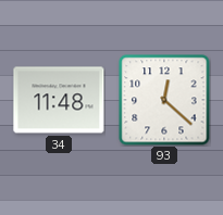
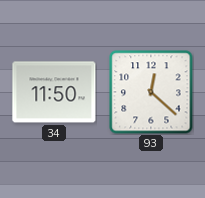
34: 11:48 -> 11:50 (54, 92)
